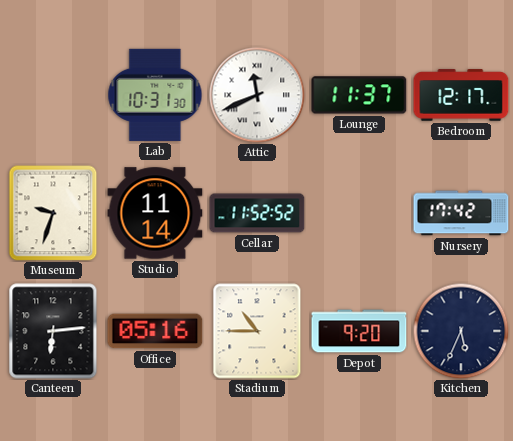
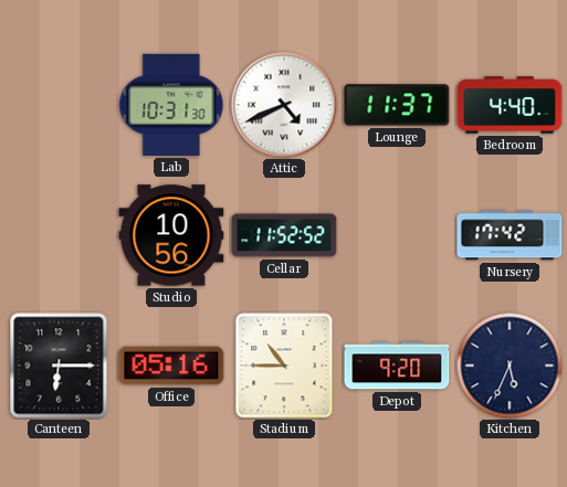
Attic: 11:41 -> 4:41 (284, 105)
Bedroom: 12:17 -> 4:40 (510, 105)
Museum: 9:33 -> none (53, 213)
Studio: 11:14 -> 10:56 (171, 235)
Canteen: 6:14 -> 6:15 (59, 366)
